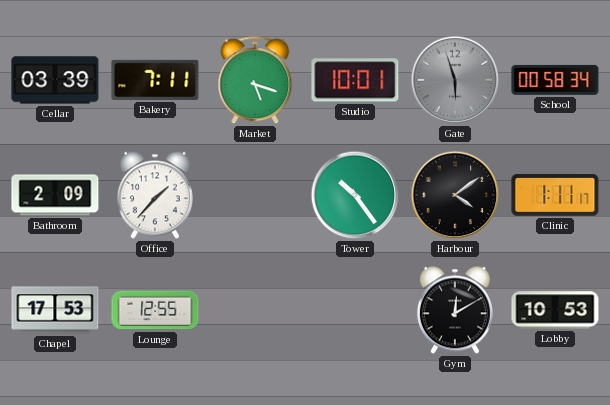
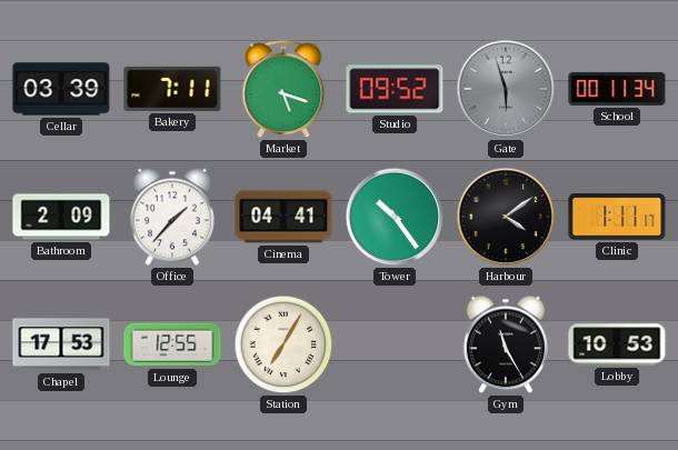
Studio: 10:01 -> 09:52 (395, 89)
School: 00:58 -> 00:11 (617, 89)
Cinema: none -> 04:41 (283, 217)
Station: none -> 7:05 (283, 344)
Gym: 12:10 -> 11:25 (506, 344)
